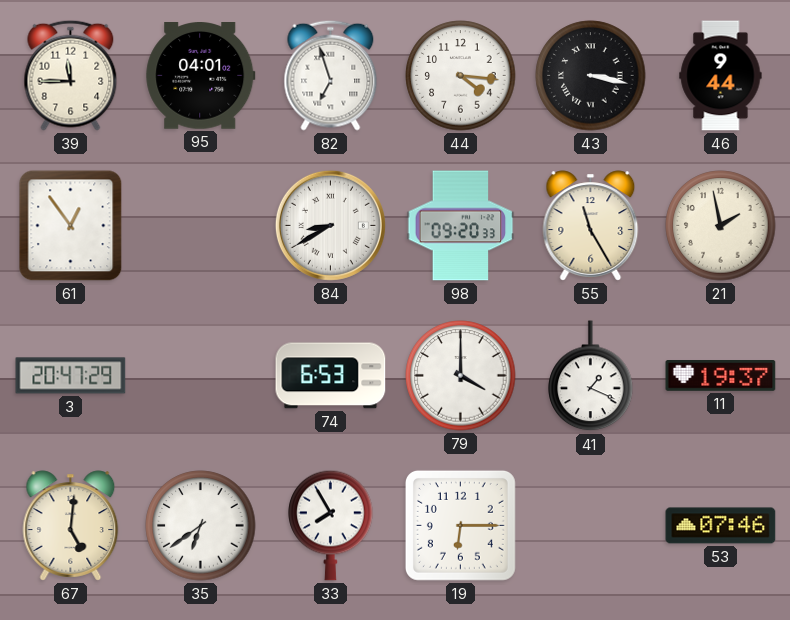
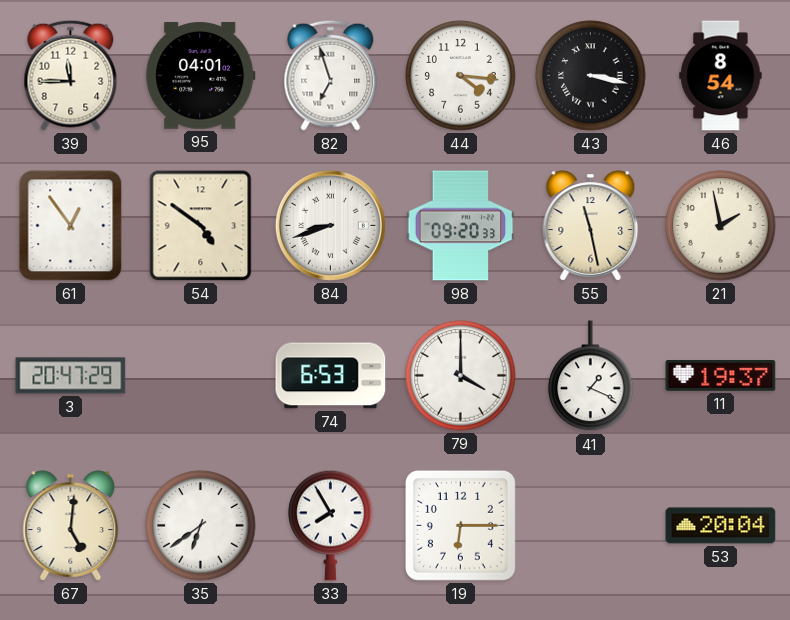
46: 9:44 -> 8:54 (721, 76)
54: none -> 4:51 (201, 226)
84: 8:40 -> 8:42 (330, 225)
55: 11:25 -> 11:28 (591, 226)
53: 07:46 -> 20:04 (721, 526)
